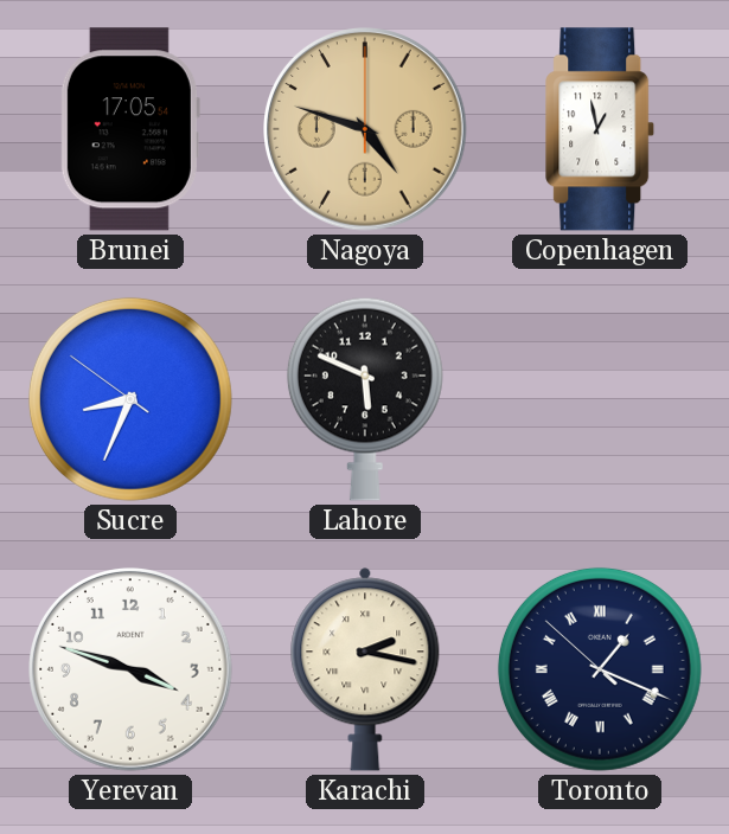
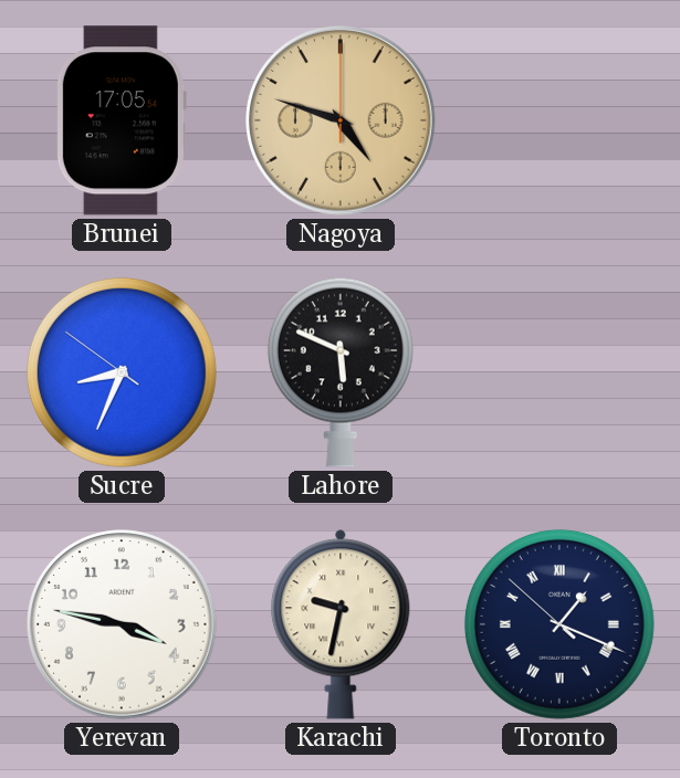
Copenhagen: 12:58 -> none (601, 129)
Yerevan: 3:48 -> 3:47 (123, 625)
Karachi: 2:17 -> 9:32 (341, 624)
